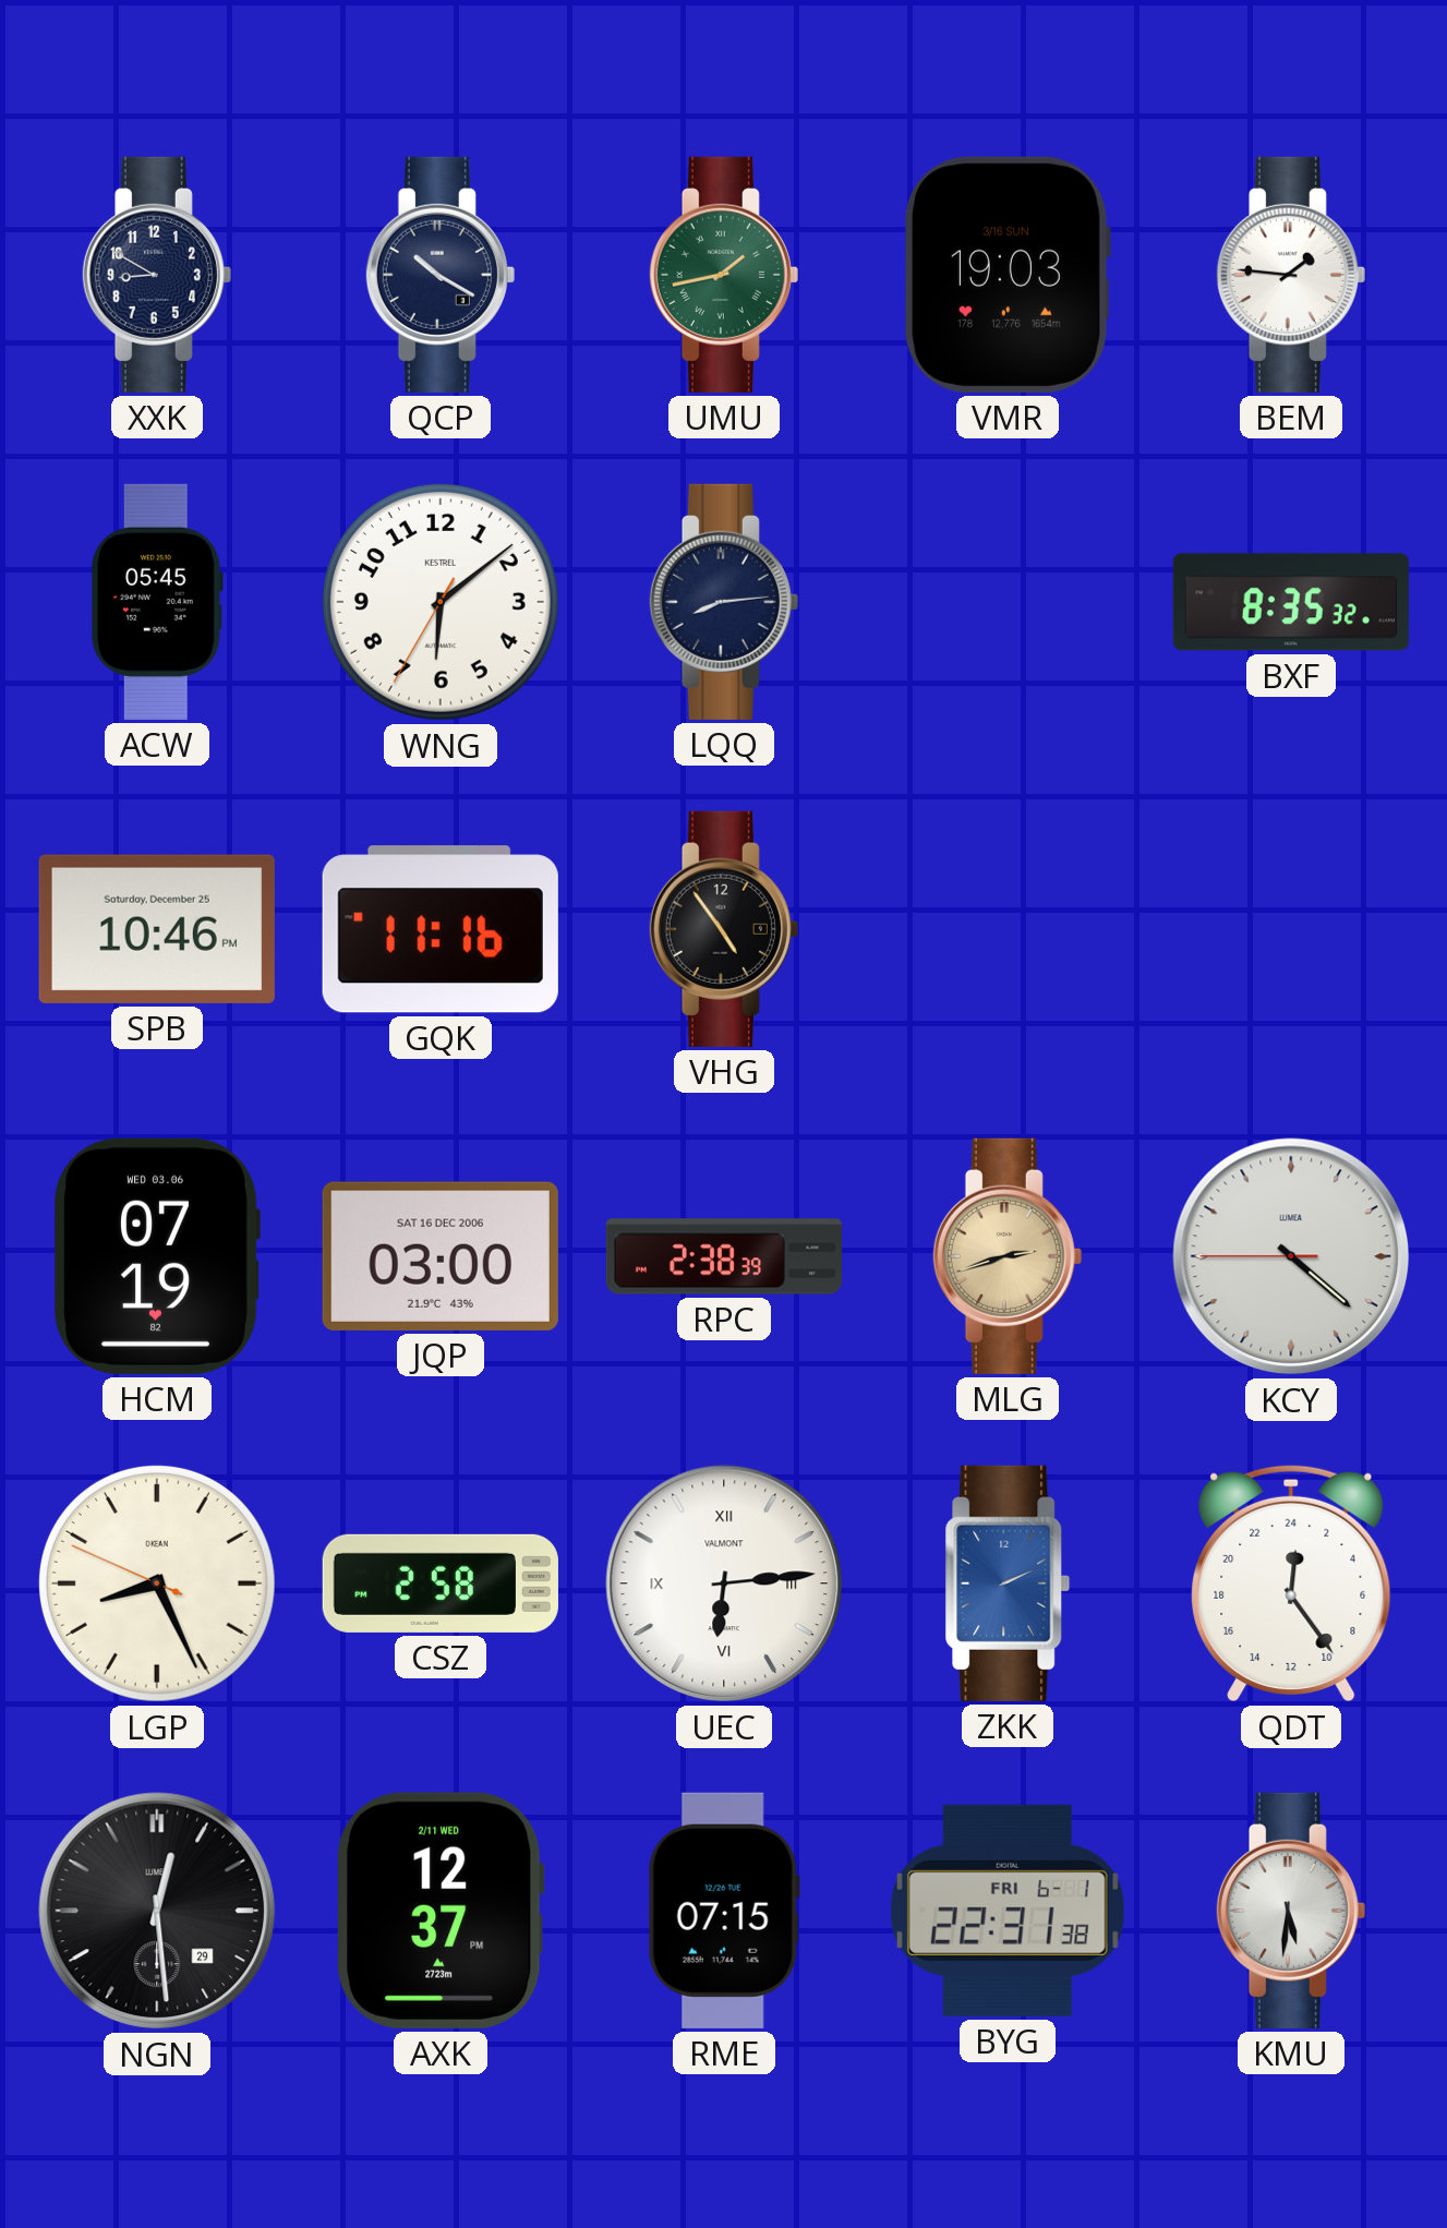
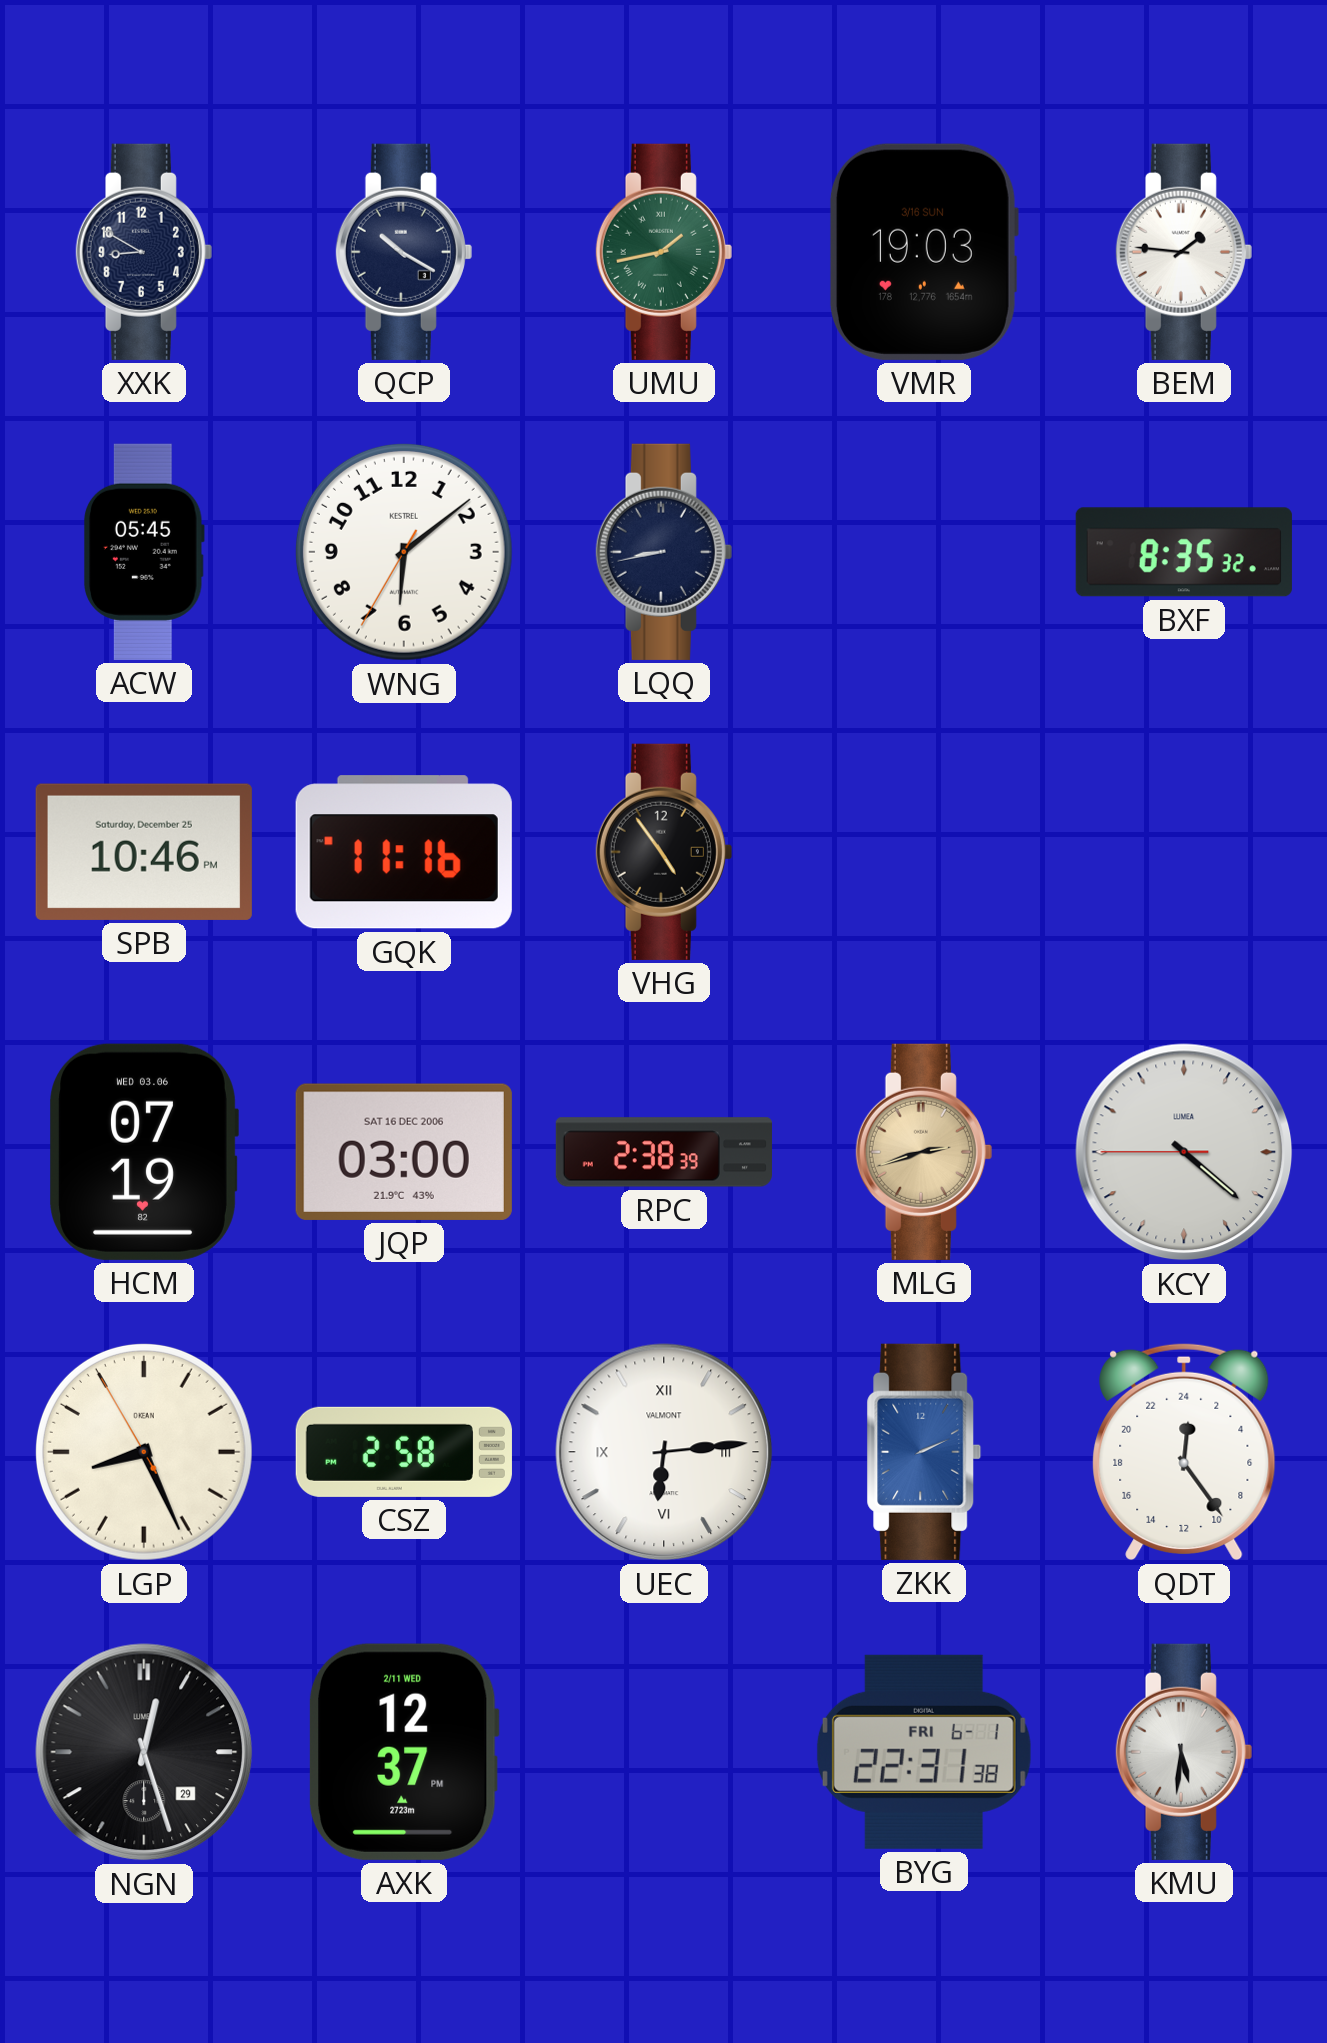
LQQ: 8:14 -> 8:43 (664, 552)
LGP: 8:25:49 -> 8:25:55 (144, 1452)
NGN: 12:29 -> 12:27 (144, 1752)
RME: 07:15 -> none (724, 1911)
